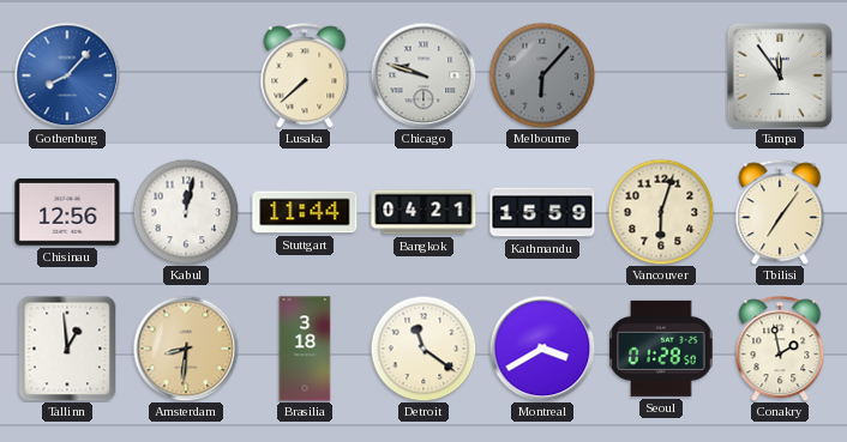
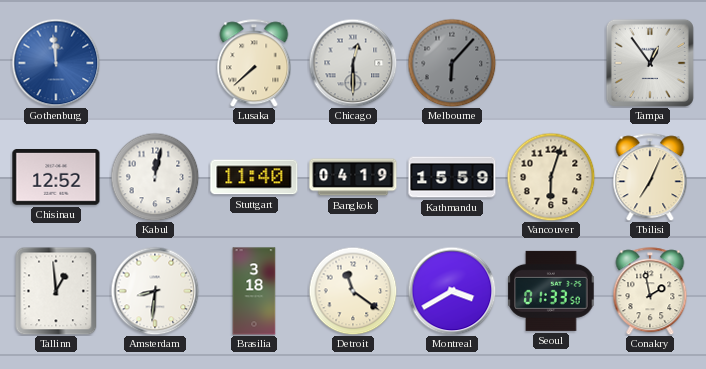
Gothenburg: 8:07 -> 11:59 (56, 63)
Chicago: 9:48 -> 12:30 (353, 63)
Tampa: 11:54 -> 12:54 (650, 63)
Chisinau: 12:56 -> 12:52 (56, 178)
Stuttgart: 11:44 -> 11:40 (254, 177)
Bangkok: 04:21 -> 04:19 (353, 177)
Tbilisi: 7:06 -> 7:04 (650, 177)
Amsterdam dial: champagne -> white (155, 291)
Seoul: 01:28 -> 01:33 (551, 291)
